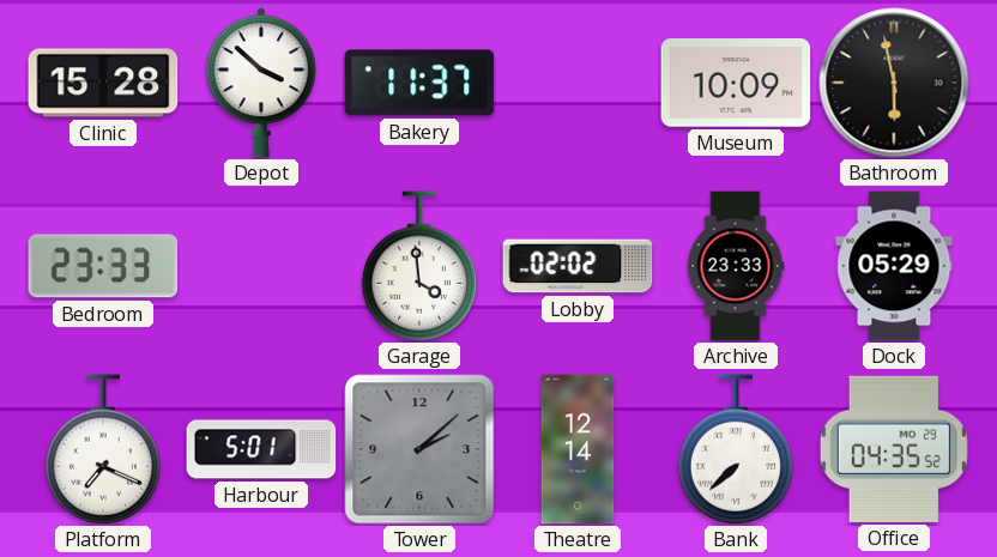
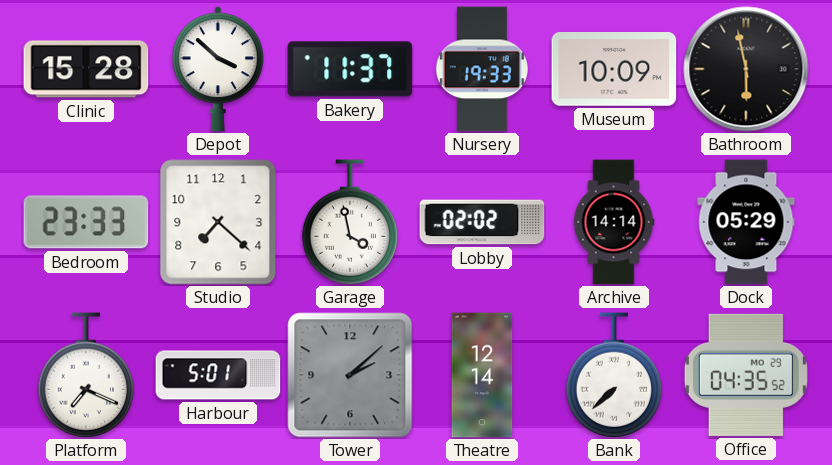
Nursery: none -> 19:33 (482, 69)
Studio: none -> 7:22 (218, 222)
Garage: 3:59 -> 3:58 (350, 222)
Archive: 23:33 -> 14:14 (614, 222)
